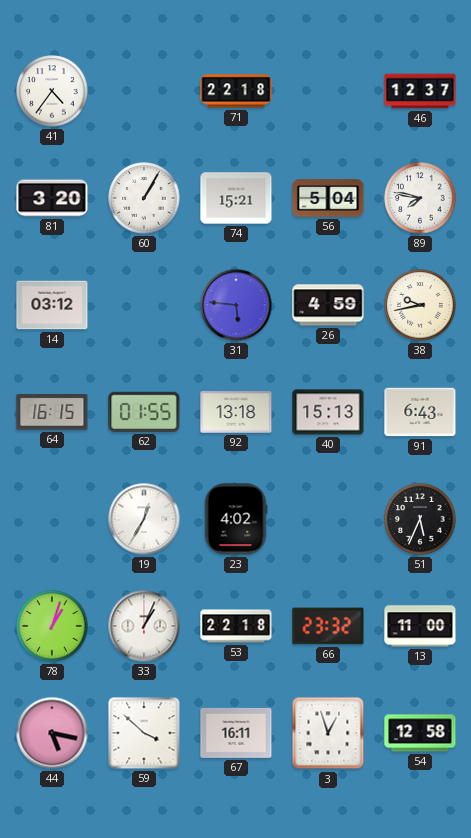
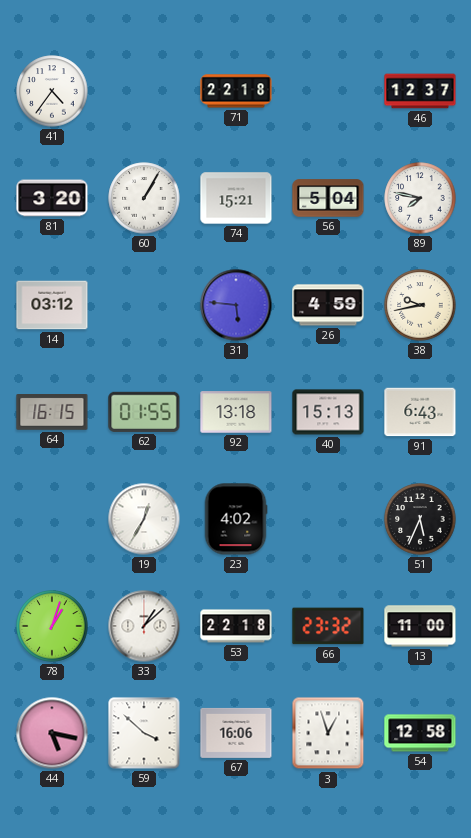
33: 1:04 -> 1:08 (144, 626)
67: 16:11 -> 16:06 (236, 733)
